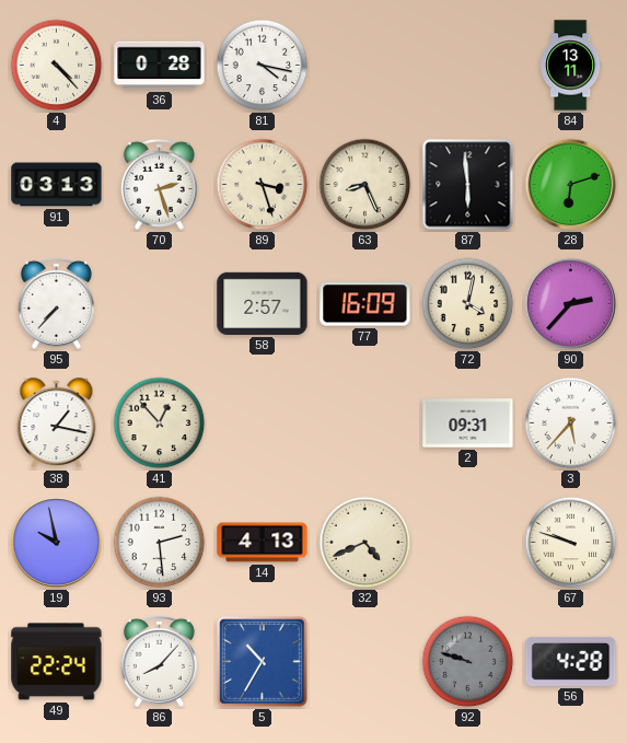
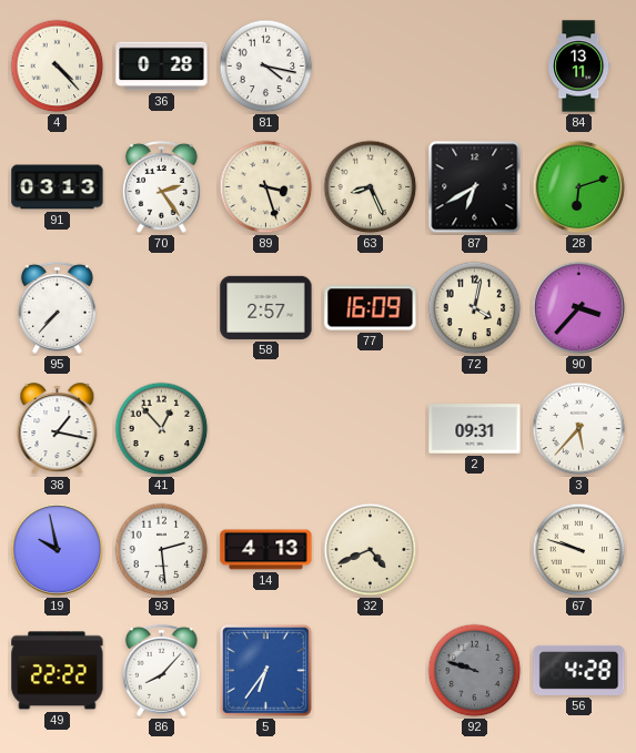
70: 2:27 -> 2:24 (161, 186)
87: 5:59 -> 6:40 (475, 187)
90: 2:37 -> 3:37 (579, 308)
49: 22:24 -> 22:22 (58, 671)
5: 10:35 -> 6:36 (266, 671)
